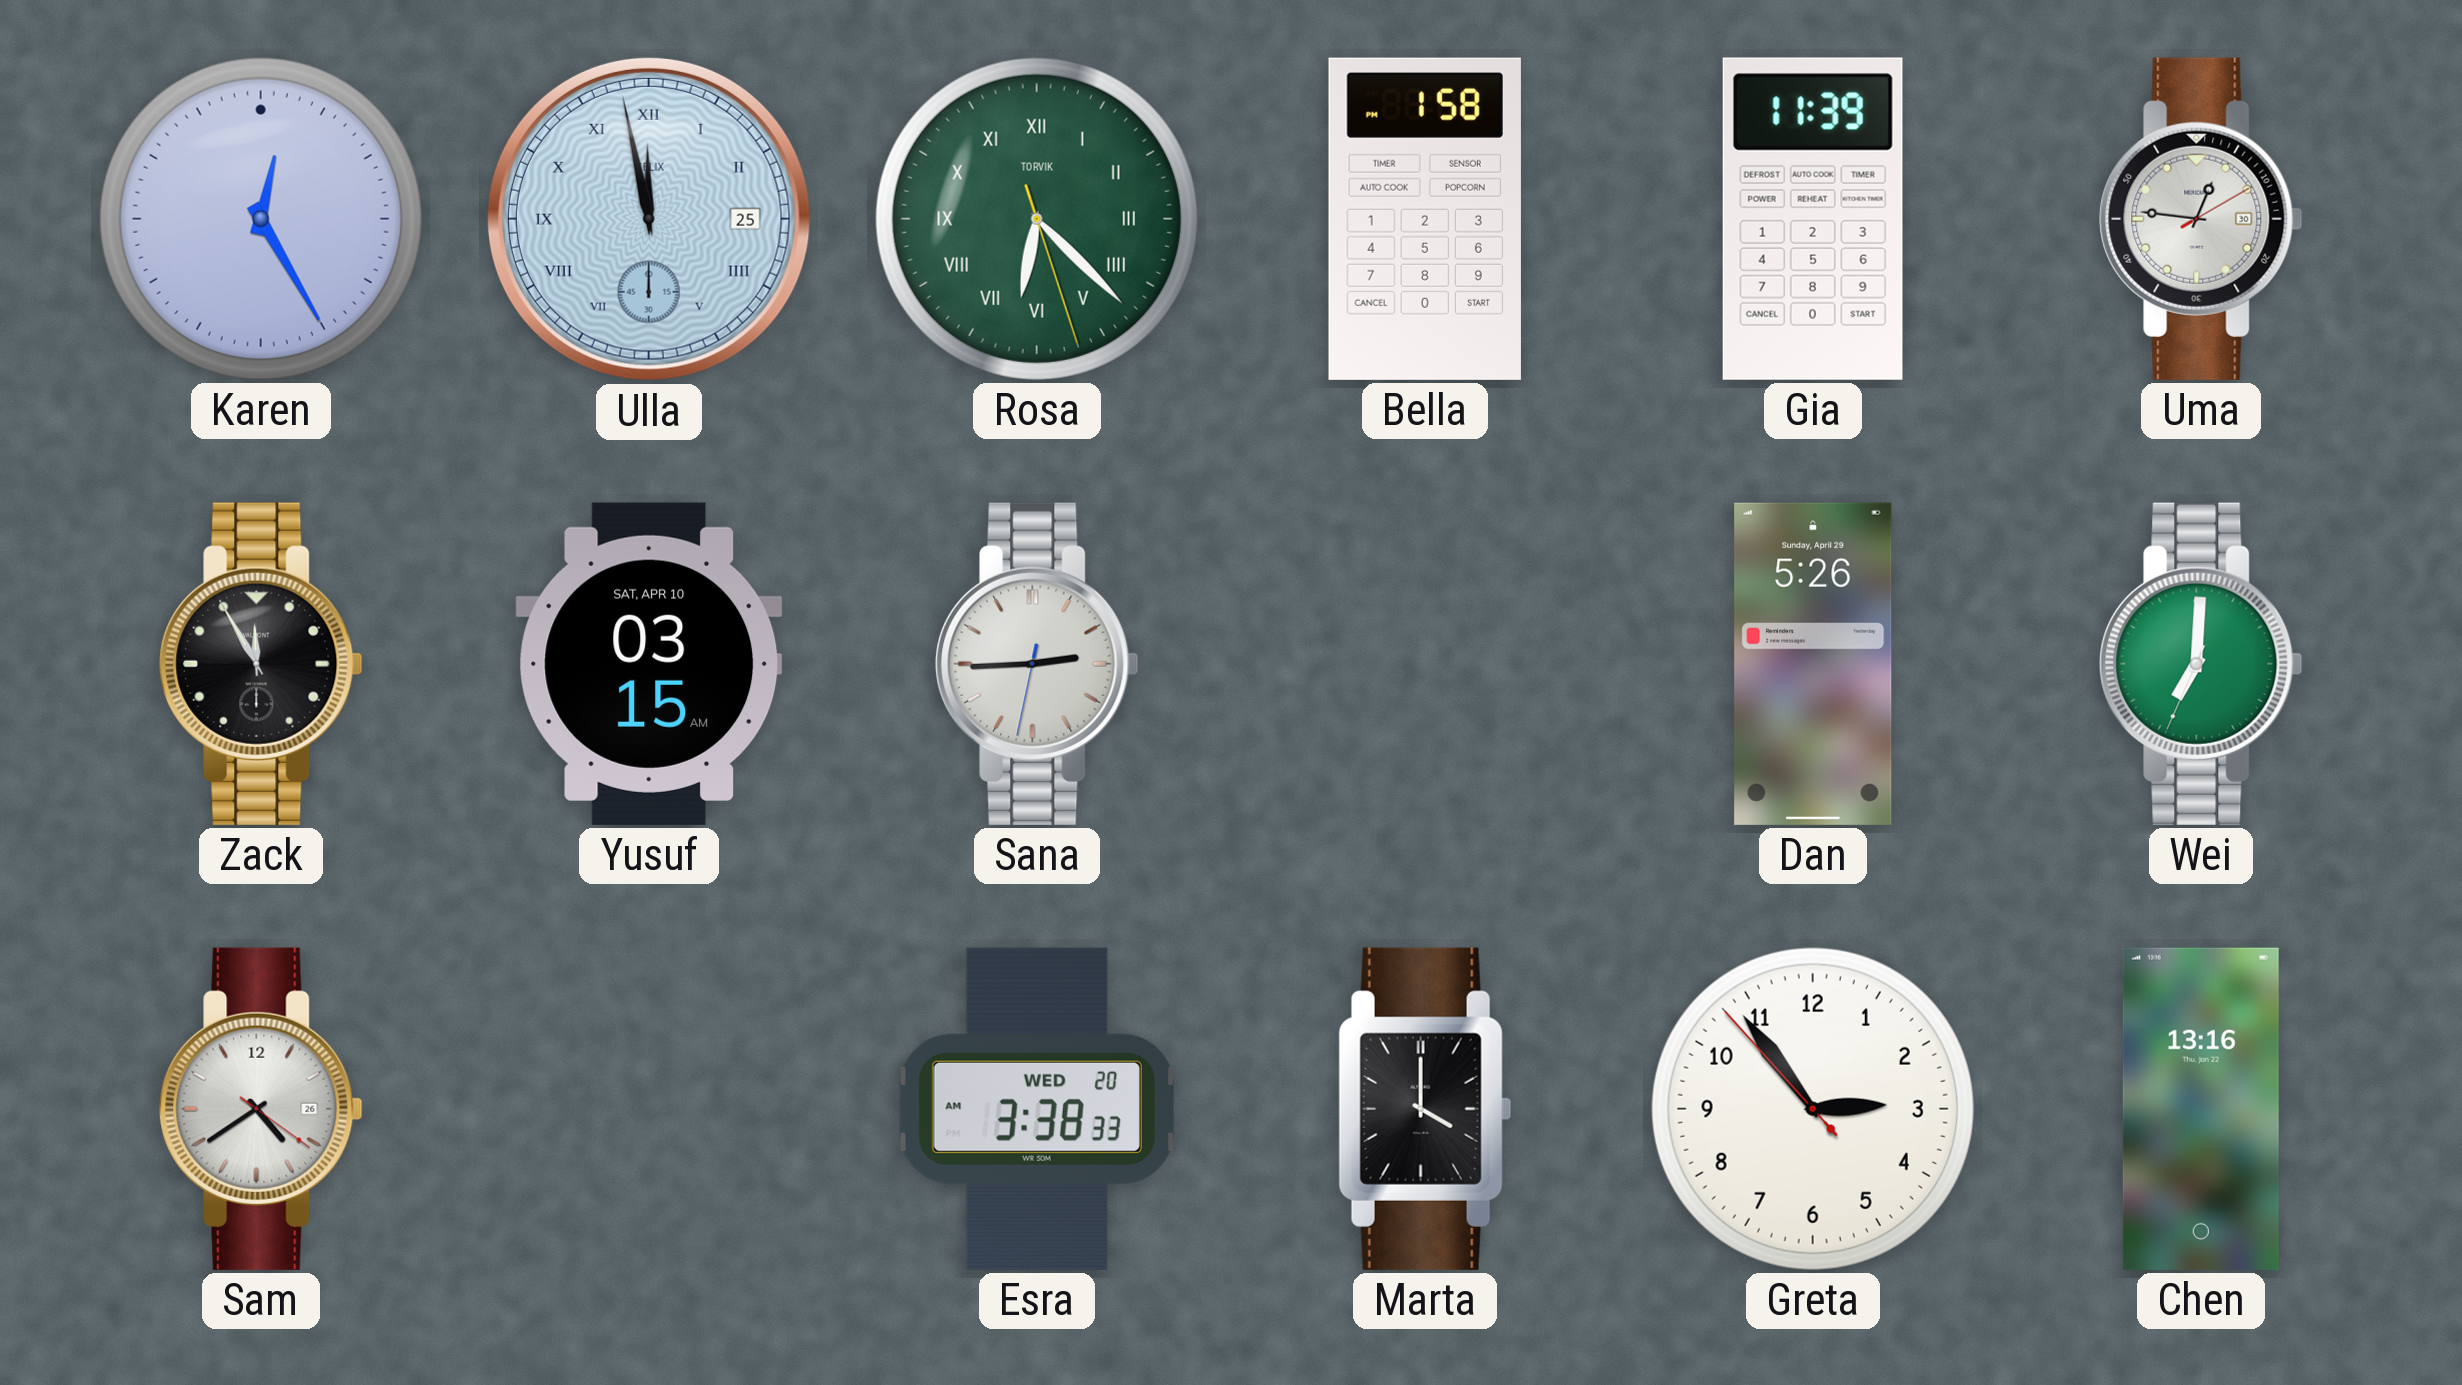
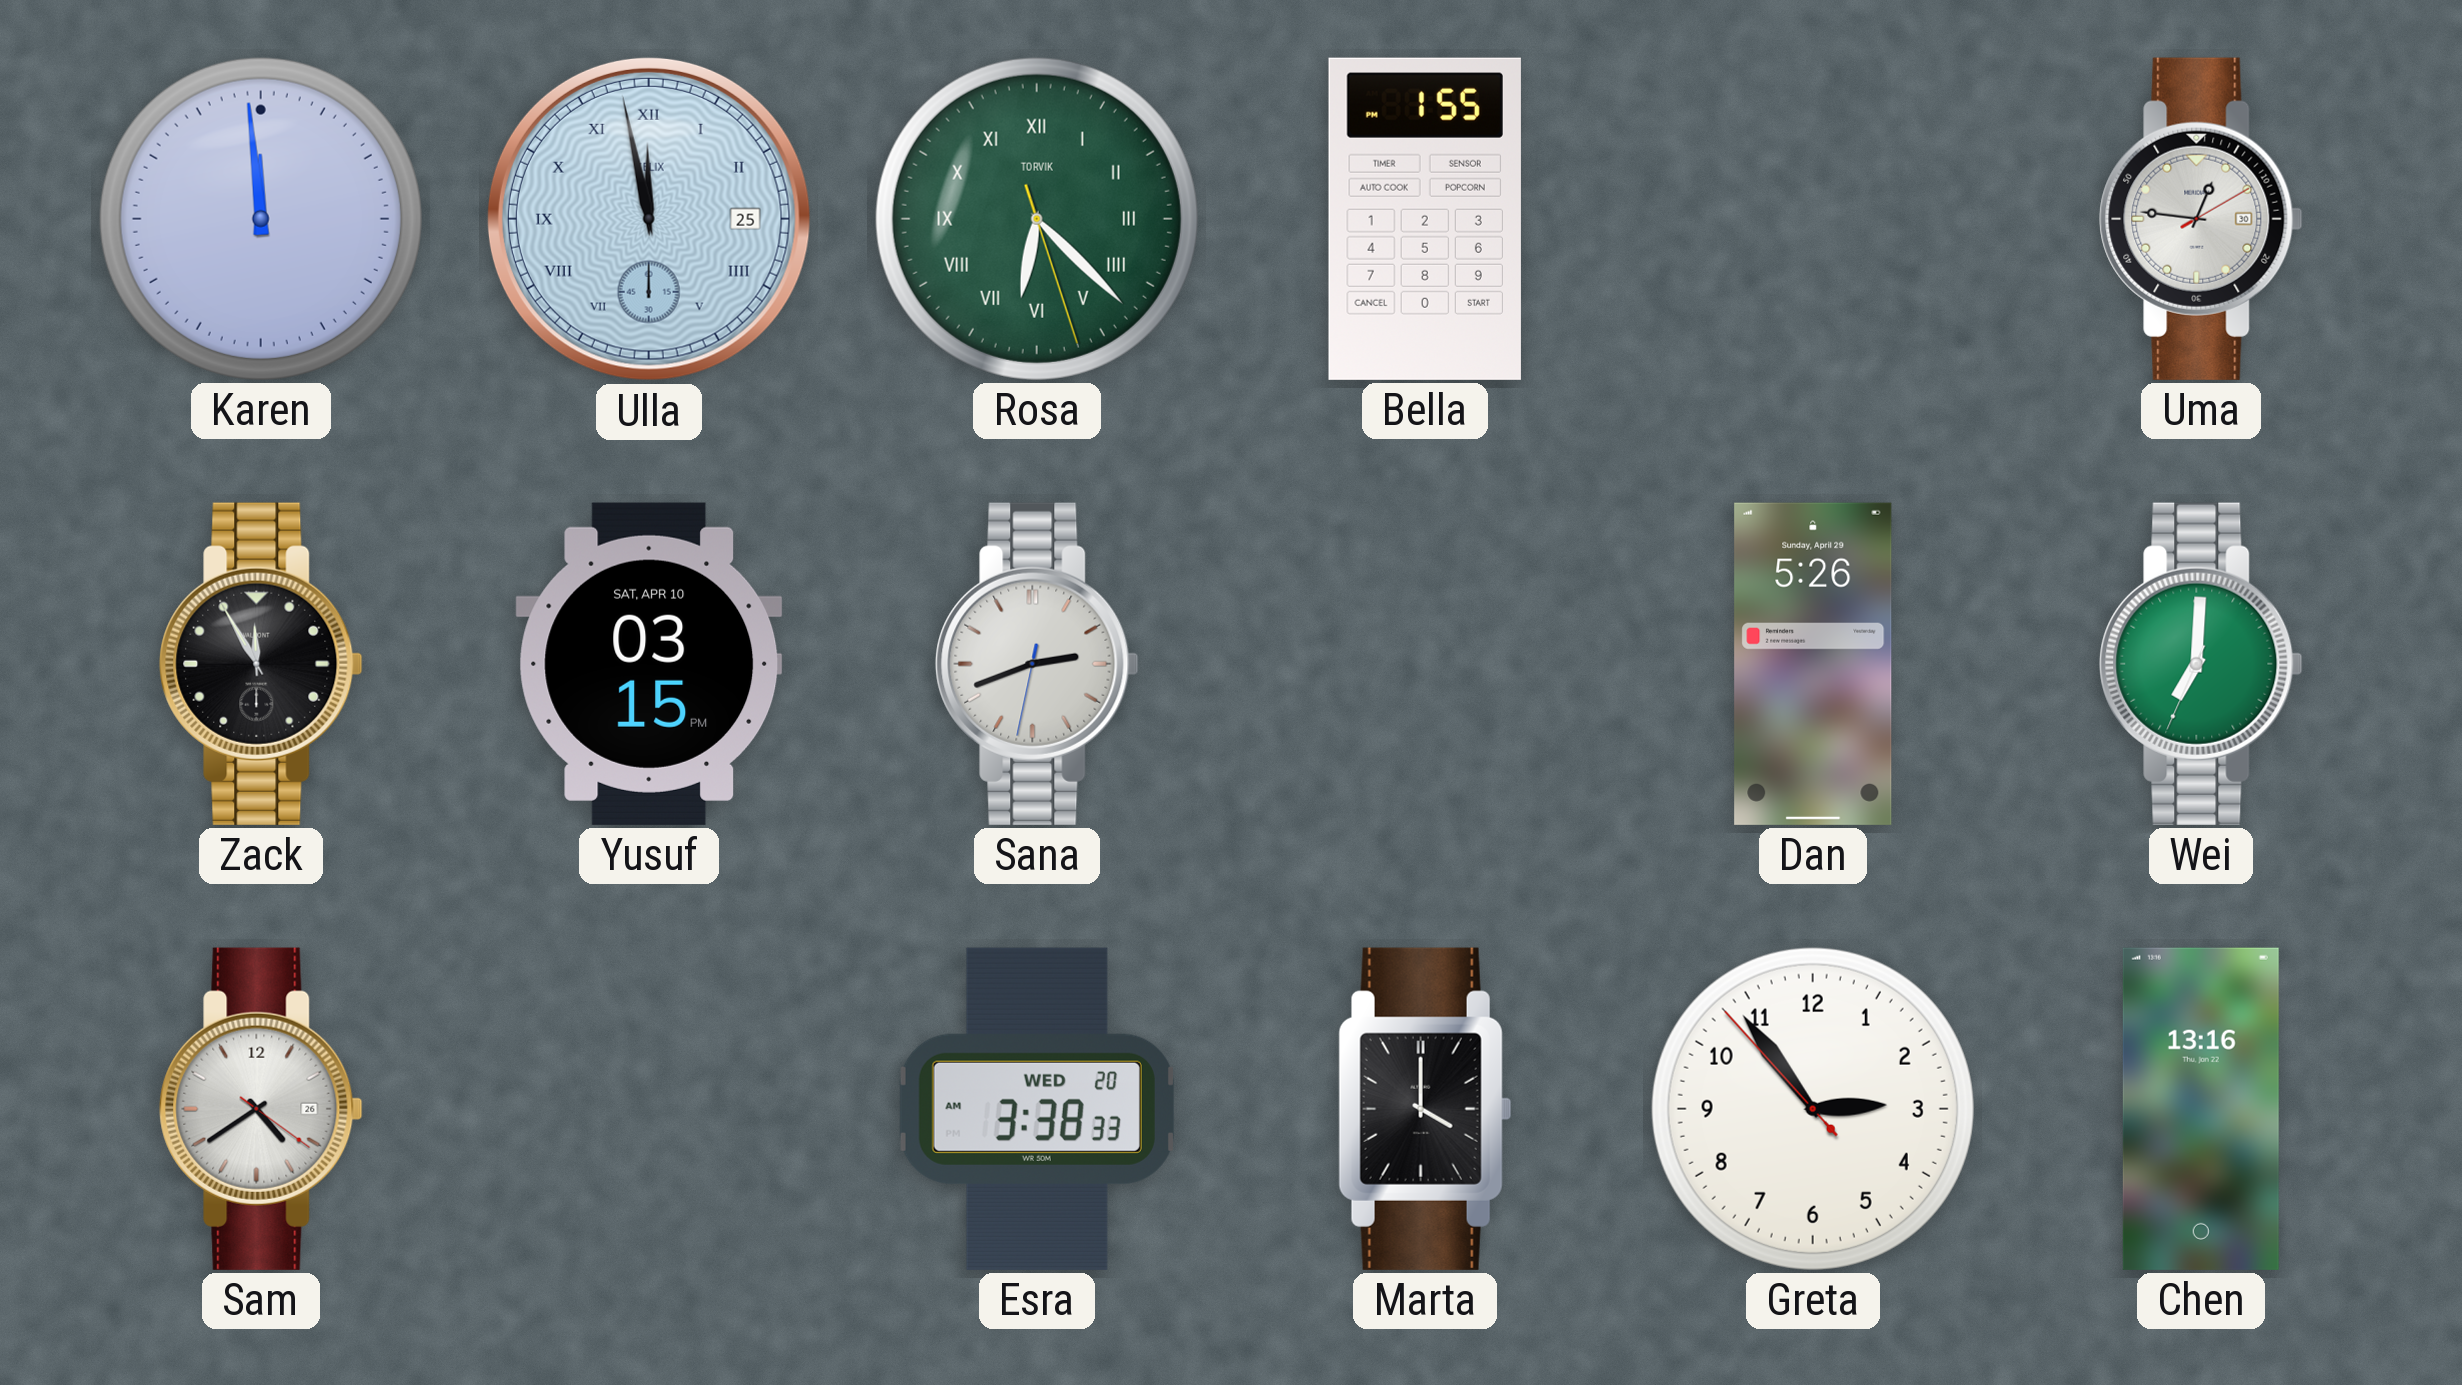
Karen: 12:25 -> 11:59 (261, 219)
Bella: 1:58 -> 1:55 (1425, 219)
Gia: 11:39 -> none (1813, 219)
Yusuf: 03:15 AM -> 03:15 PM (649, 664)
Sana: 2:44 -> 2:41 (1037, 664)
